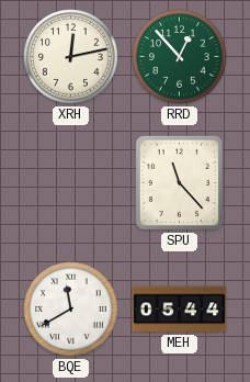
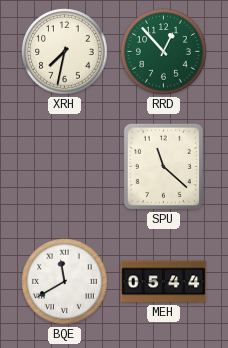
XRH: 12:13 -> 7:32 (65, 52)
SPU: 11:23 -> 11:22 (163, 166)
